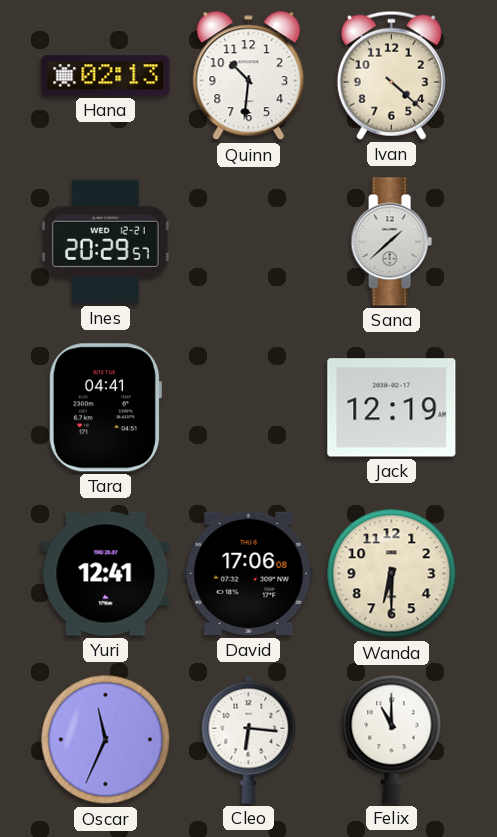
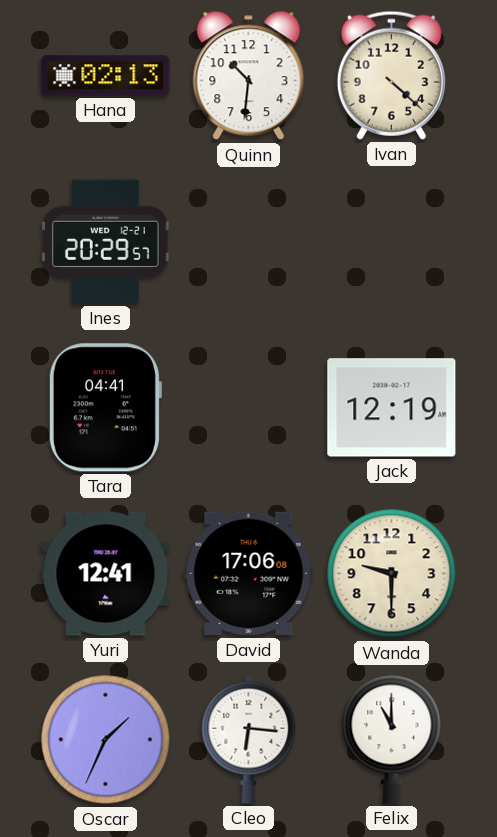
Sana: 1:38 -> none (391, 242)
Wanda: 6:30 -> 9:30 (392, 574)
Oscar: 11:34 -> 1:34 (106, 740)
